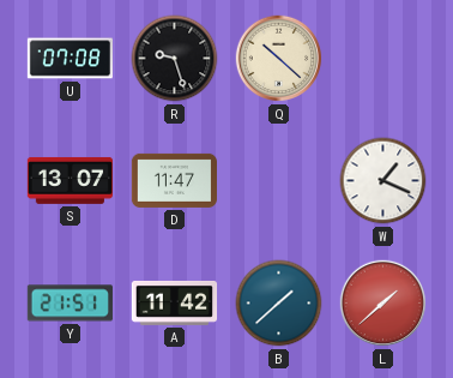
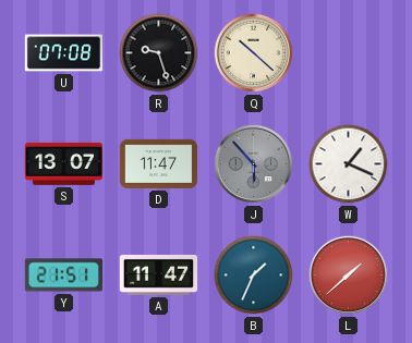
J: none -> 5:53 (254, 164)
A: 11:42 -> 11:47 (159, 274)
B: 1:38 -> 1:34 (254, 275)
